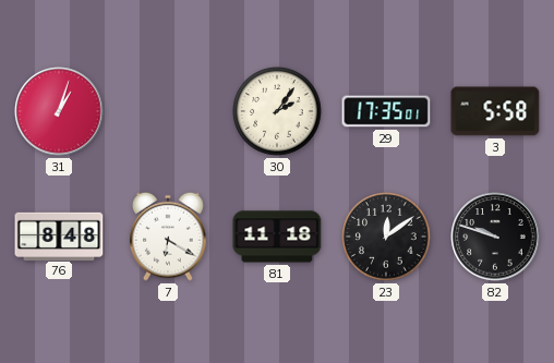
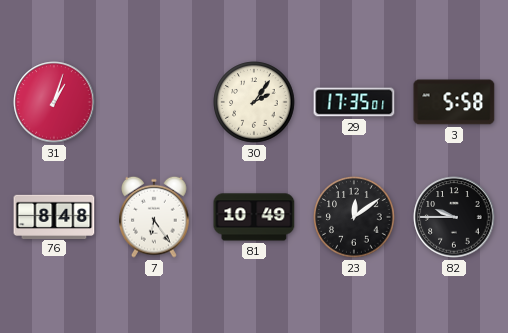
7: 6:20 -> 6:24 (155, 217)
81: 11:18 -> 10:49 (254, 217)
82: 9:48 -> 9:45 (454, 217)
